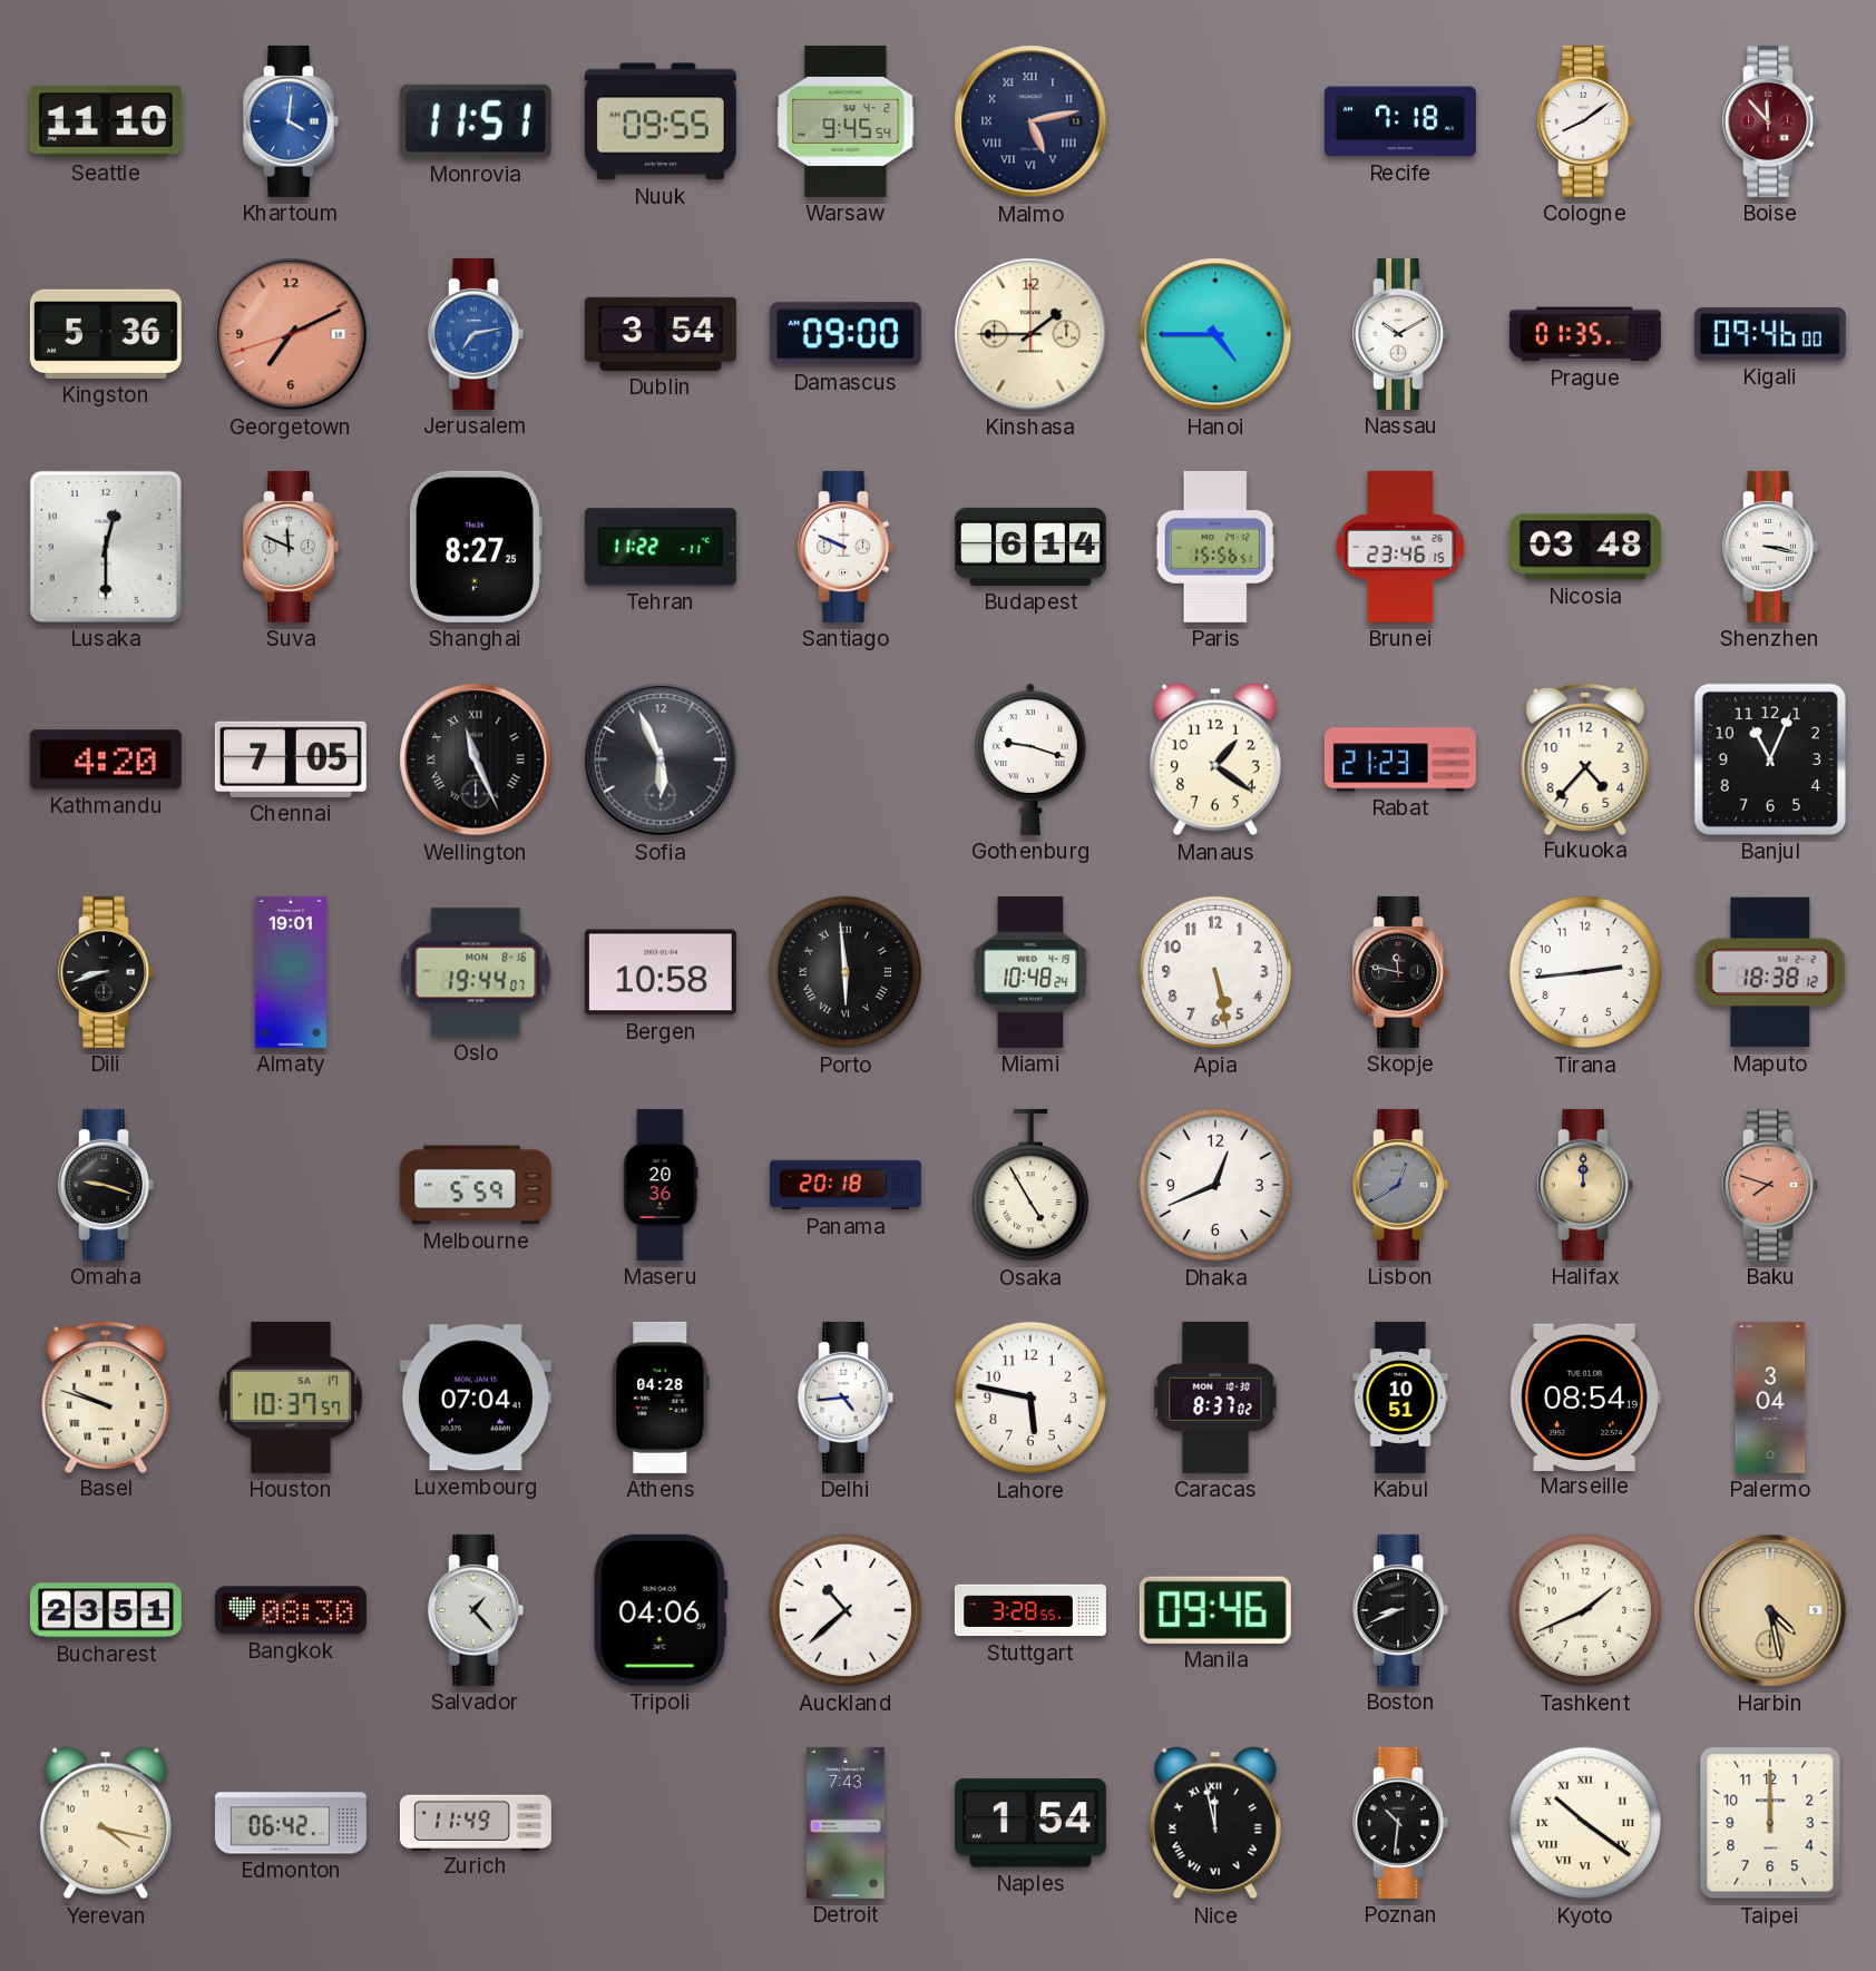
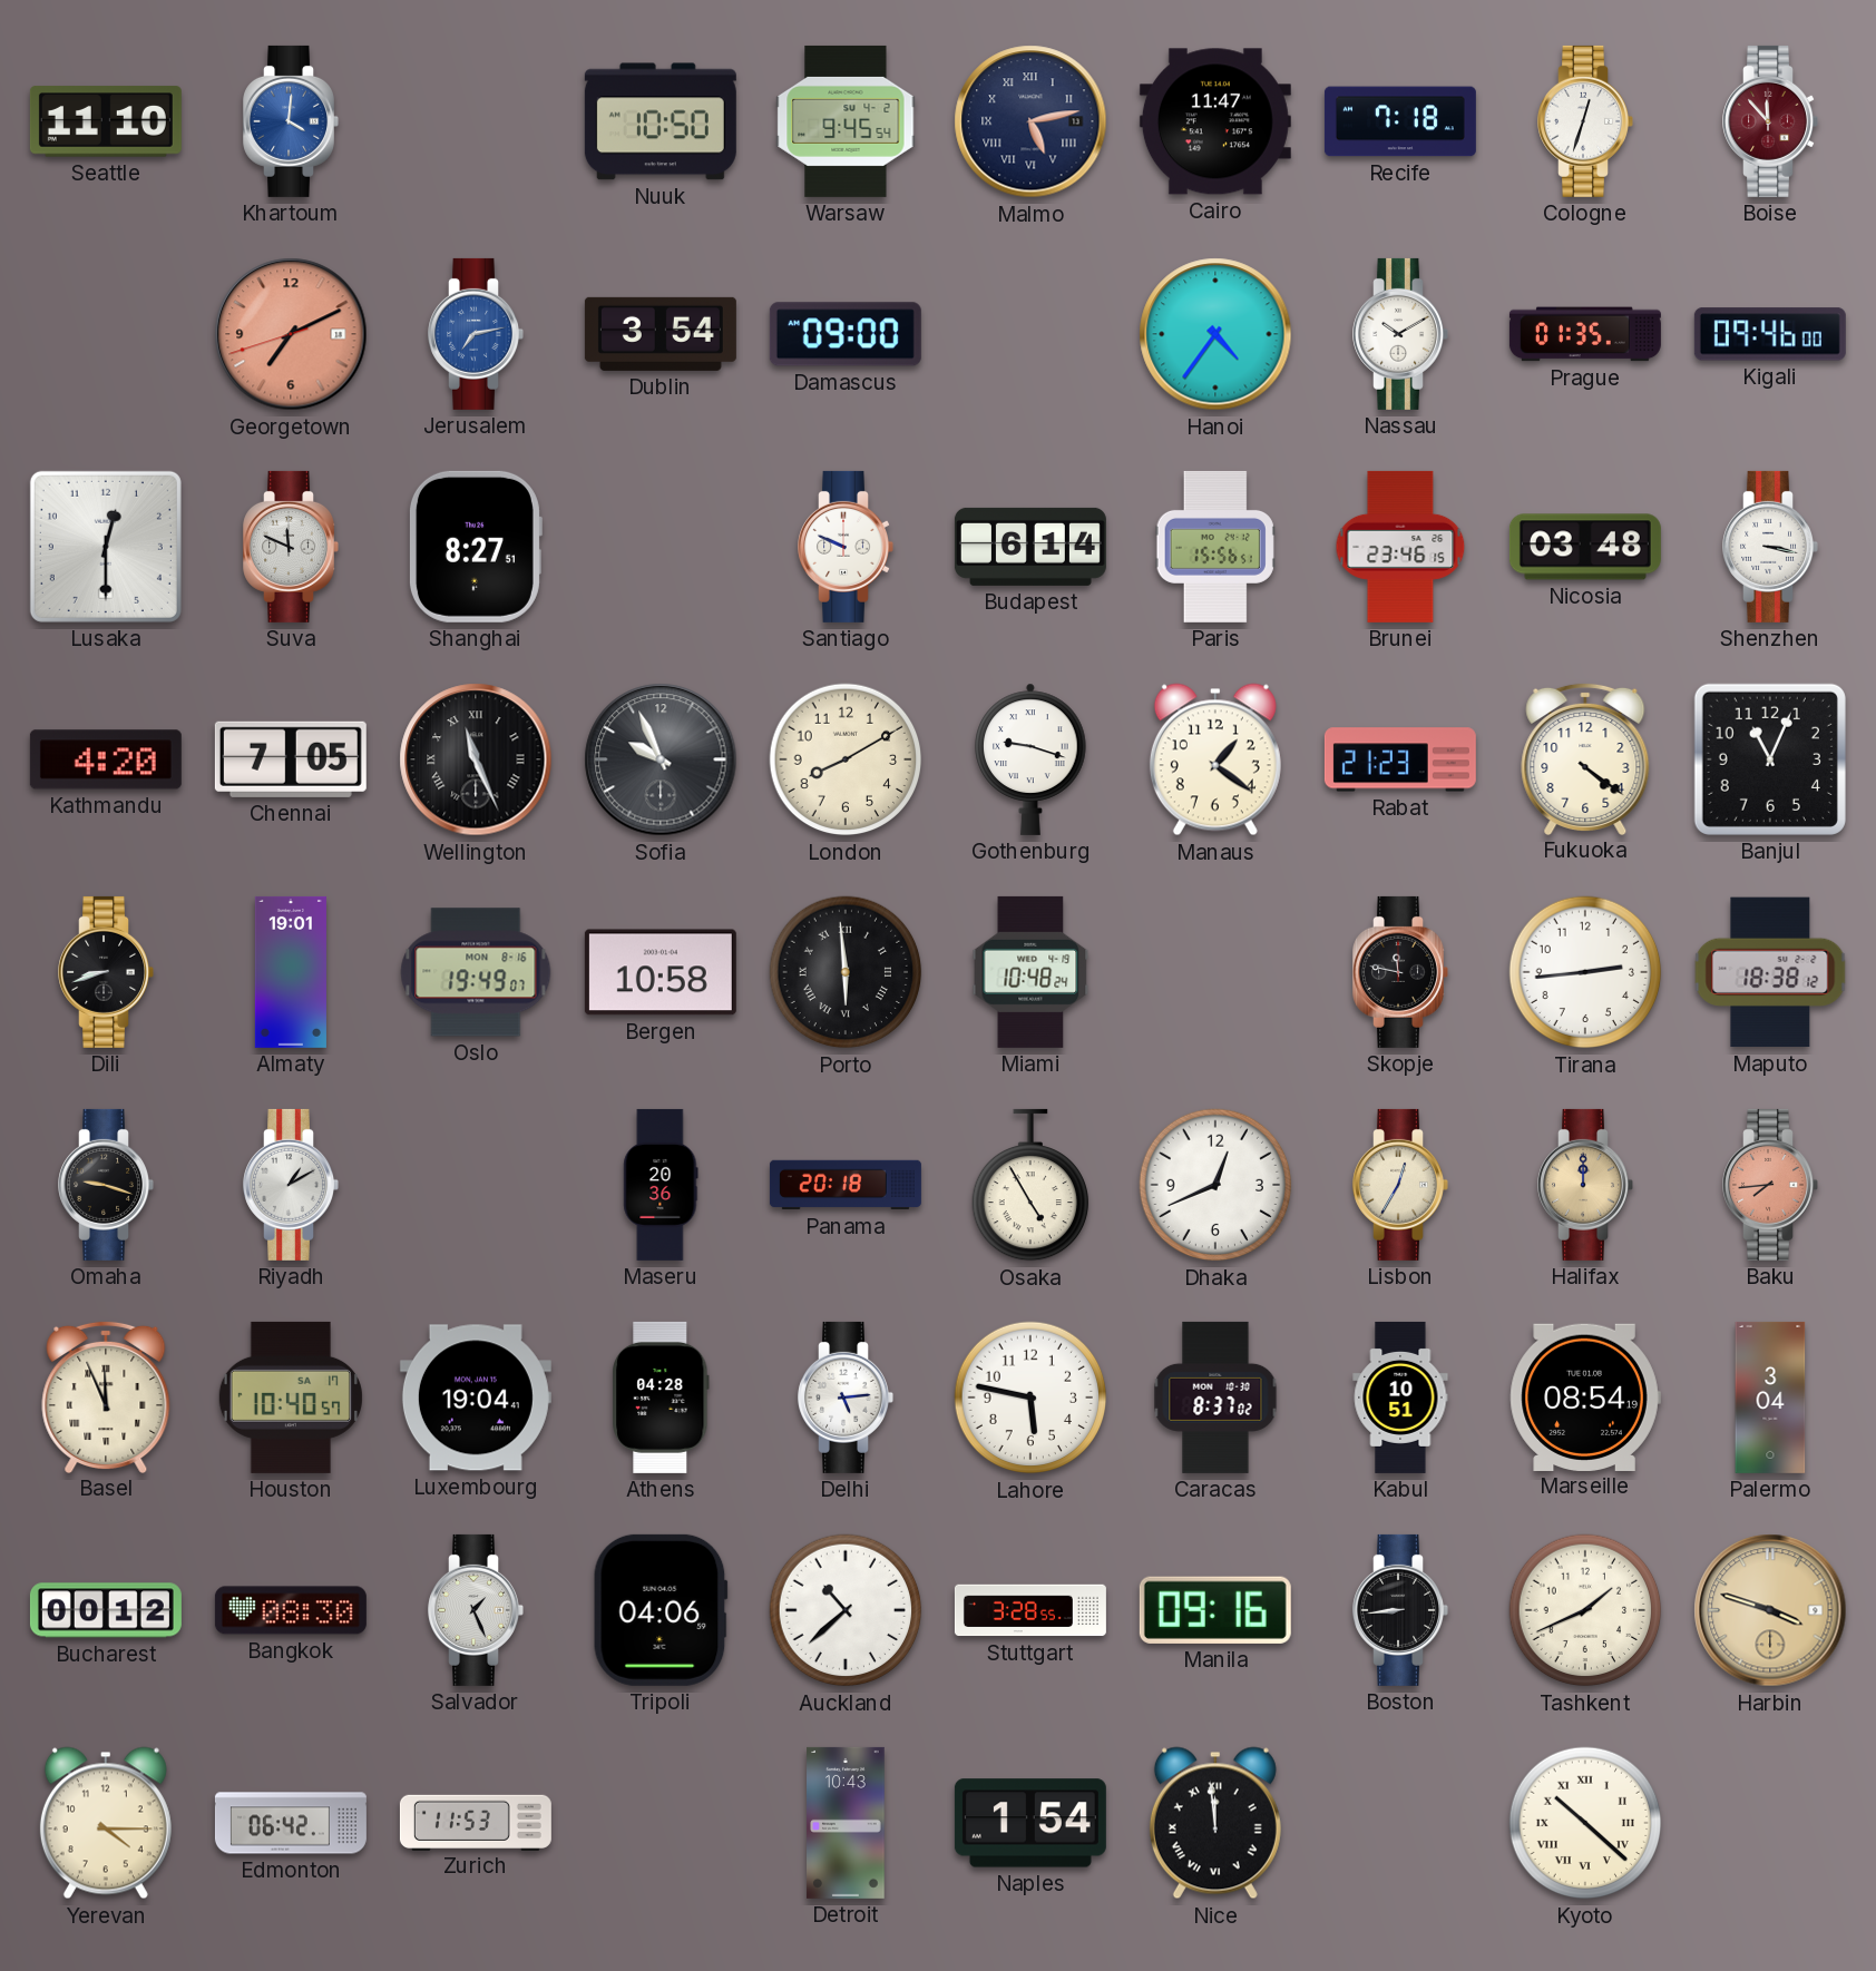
Monrovia: 11:51 -> none (476, 121)
Nuuk: 09:55 -> 10:50 (661, 121)
Cairo: none -> 11:47 (1215, 121)
Cologne: 8:09 -> 12:33 (1585, 121)
Kingston: 5:36 -> none (106, 334)
Kinshasa: 1:45 -> none (1030, 334)
Hanoi: 4:45 -> 4:36 (1215, 334)
Shanghai: 8:27:25 -> 8:27:51 (475, 547)
Tehran: 11:22 -> none (661, 547)
Sofia: 5:56 -> 9:56 (661, 759)
London: none -> 8:10 (846, 759)
Fukuoka: 4:37 -> 4:21 (1585, 758)
Oslo: 19:44 -> 19:49 (476, 972)
Apia: 5:28 -> none (1215, 972)
Riyadh: none -> 1:10 (291, 1185)
Melbourne: 5:59 -> none (476, 1185)
Lisbon: 12:40 -> 12:35 (1400, 1185)
Lisbon dial: grey -> cream (1400, 1185)
Baku: 7:48 -> 7:44 (1770, 1185)
Basel: 9:48 -> 11:56 (106, 1396)
Houston: 10:37 -> 10:40 (291, 1398)
Luxembourg: 07:04 -> 19:04 (476, 1398)
Delhi: 4:44 -> 5:14 (846, 1398)
Bucharest: 23:51 -> 00:12 (106, 1610)
Salvador: 1:23 -> 1:26 (476, 1610)
Manila: 09:46 -> 09:16 (1215, 1610)
Boston: 8:41 -> 8:44 (1400, 1610)
Harbin: 4:28 -> 3:48 (1770, 1610)
Yerevan: 4:17 -> 4:15 (106, 1823)
Zurich: 11:49 -> 11:53 (476, 1822)
Detroit: 7:43 -> 10:43 (846, 1823)
Nice: 11:58 -> 11:59 (1215, 1823)
Poznan: 10:31 -> none (1400, 1823)
Kyoto: 10:21 -> 10:22 (1585, 1823)
Taipei: 12:00 -> none (1770, 1823)
